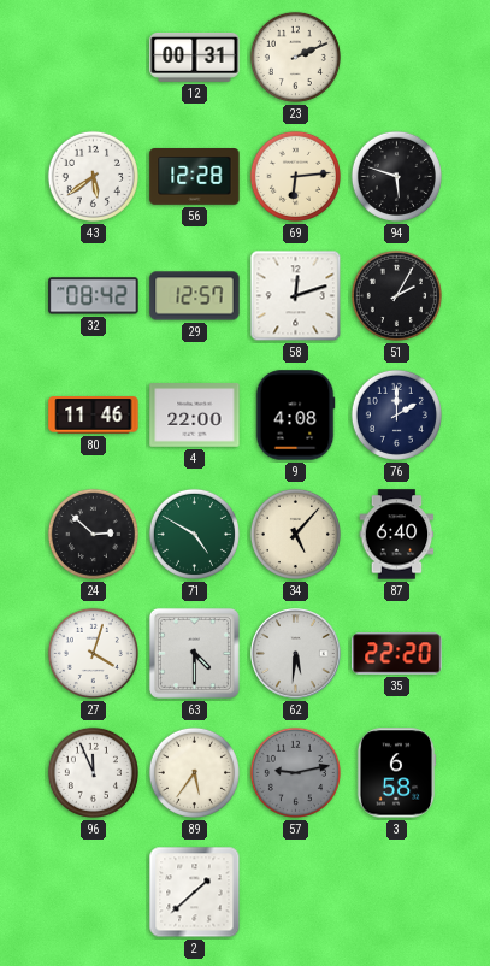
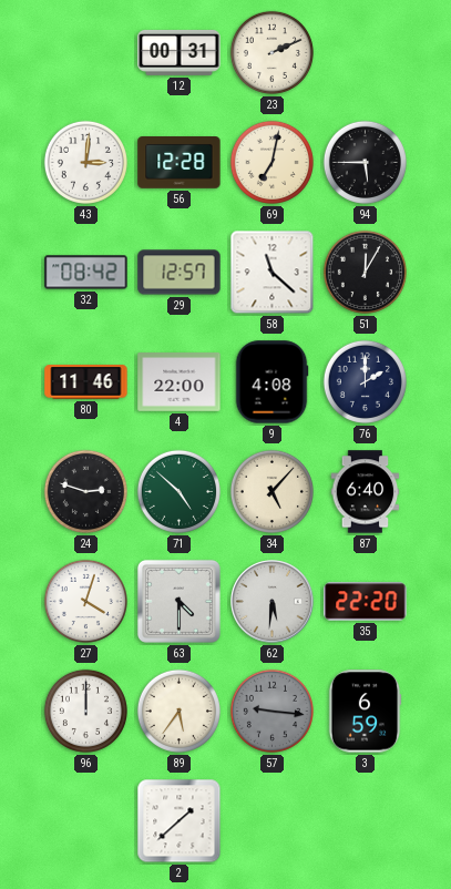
43: 5:39 -> 3:01 (85, 162)
69: 6:14 -> 7:02 (271, 162)
94: 5:48 -> 5:45 (365, 162)
58: 12:12 -> 11:22 (273, 273)
51: 2:05 -> 12:05 (365, 272)
24: 2:52 -> 2:48 (85, 491)
71: 4:50 -> 4:52 (178, 491)
96: 11:56 -> 12:00 (85, 711)
57: 9:13 -> 9:16 (271, 711)
3: 6:58 -> 6:59 (365, 712)
